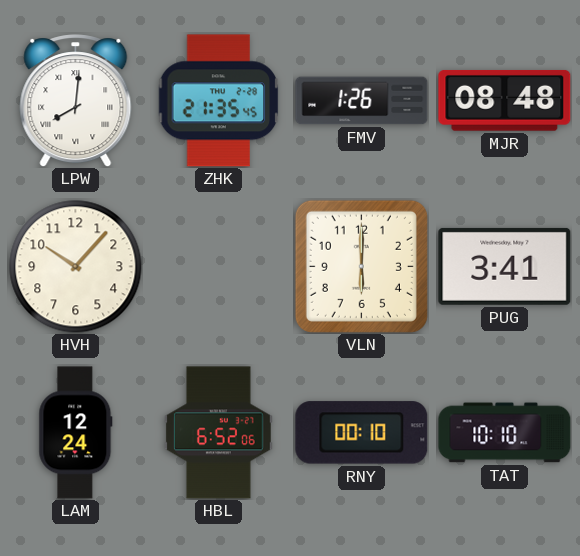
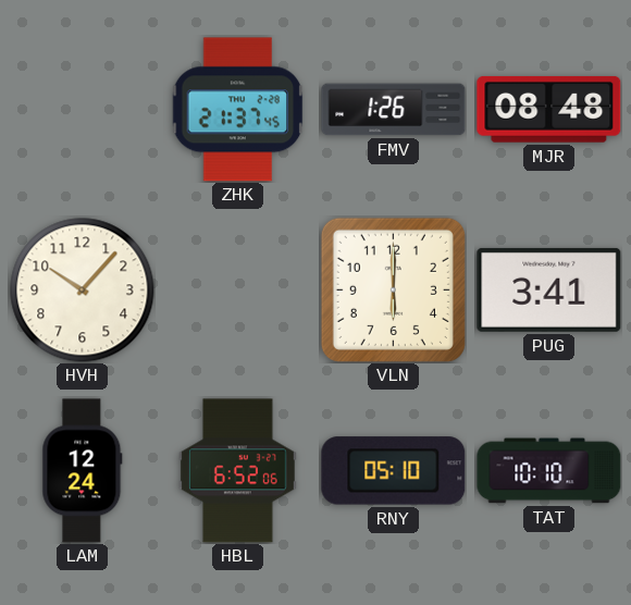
LPW: 8:01 -> none (76, 101)
ZHK: 21:35 -> 21:37 (238, 110)
RNY: 00:10 -> 05:10 (394, 471)
